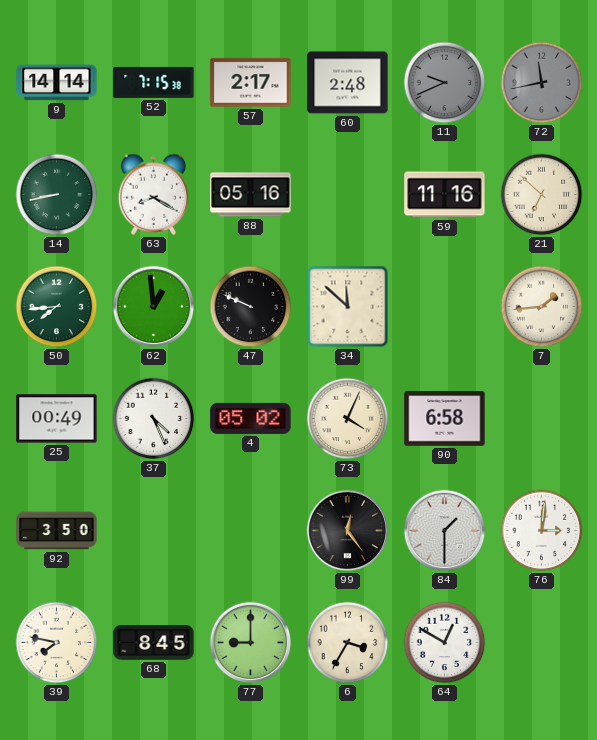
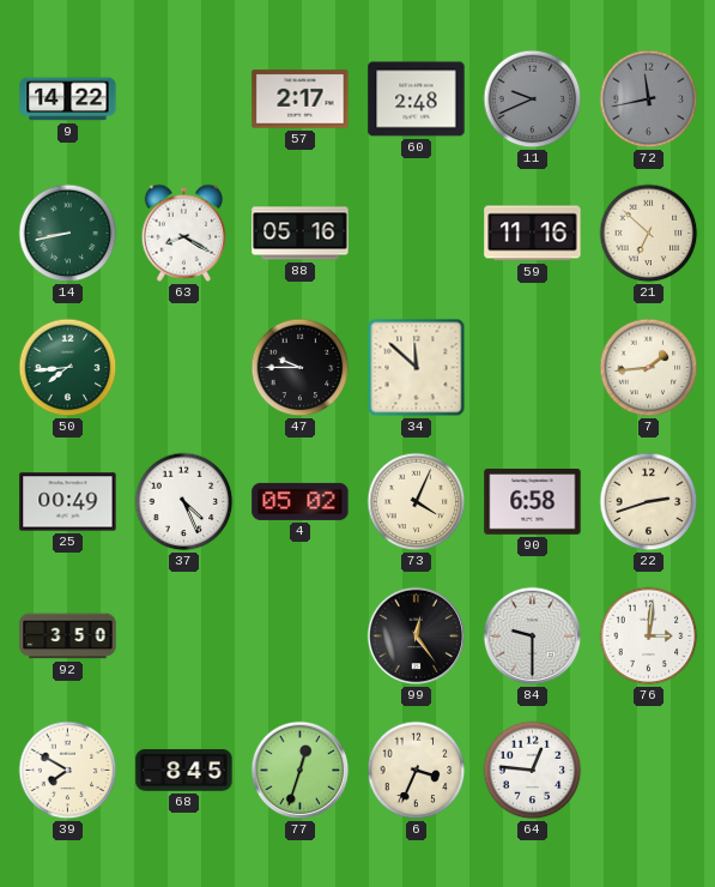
9: 14:14 -> 14:22 (68, 99)
52: 7:15 -> none (154, 82)
62: 12:59 -> none (154, 307)
47: 9:49 -> 9:45 (301, 368)
22: none -> 2:42 (649, 502)
84: 1:30 -> 9:30 (533, 636)
39: 7:47 -> 7:50 (68, 771)
77: 9:00 -> 12:33 (301, 771)
6: 3:35 -> 3:34 (417, 771)
64: 12:50 -> 12:46 (533, 771)
